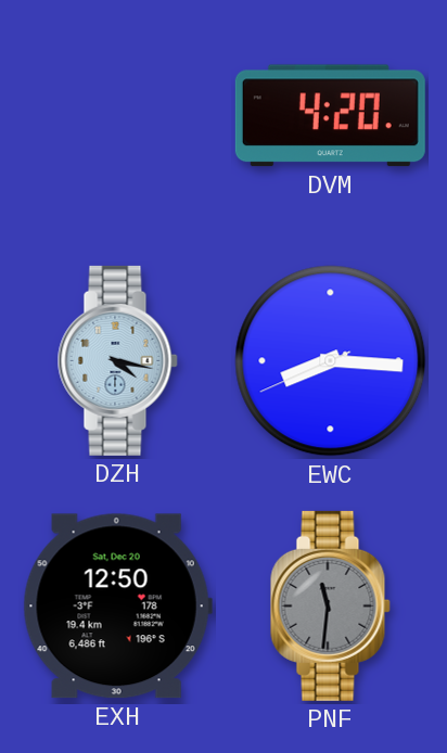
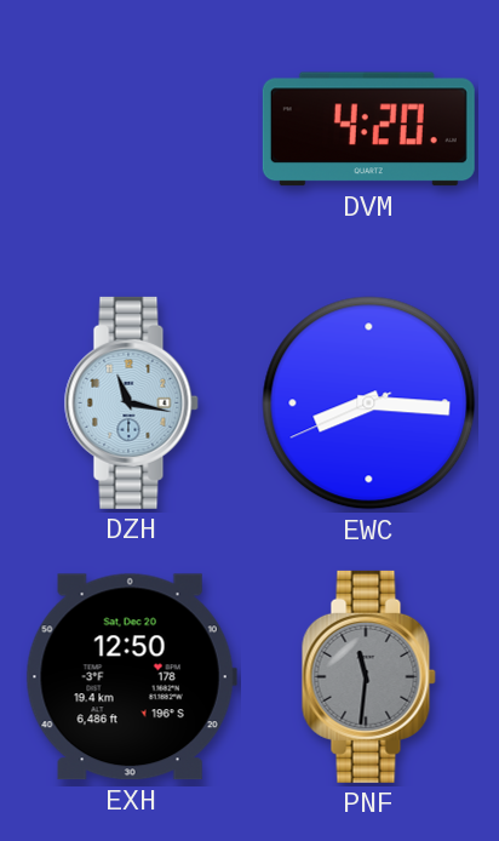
DZH: 4:17 -> 11:17 (131, 402)
